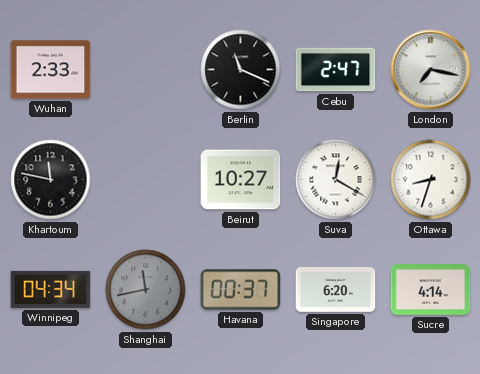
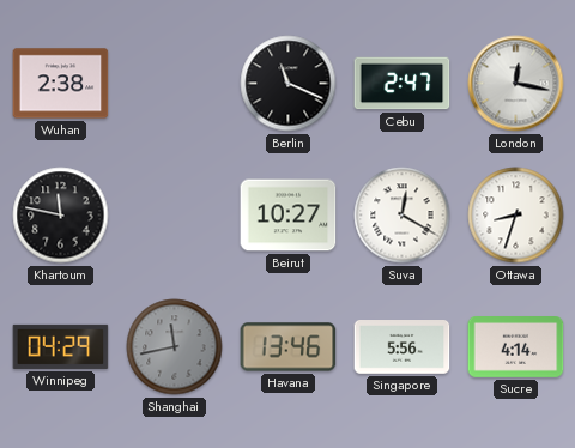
Wuhan: 2:33 -> 2:38 (61, 84)
London: 7:17 -> 12:17 (516, 84)
Winnipeg: 04:34 -> 04:29 (61, 346)
Havana: 00:37 -> 13:46 (289, 347)
Singapore: 6:20 -> 5:56 (402, 347)
